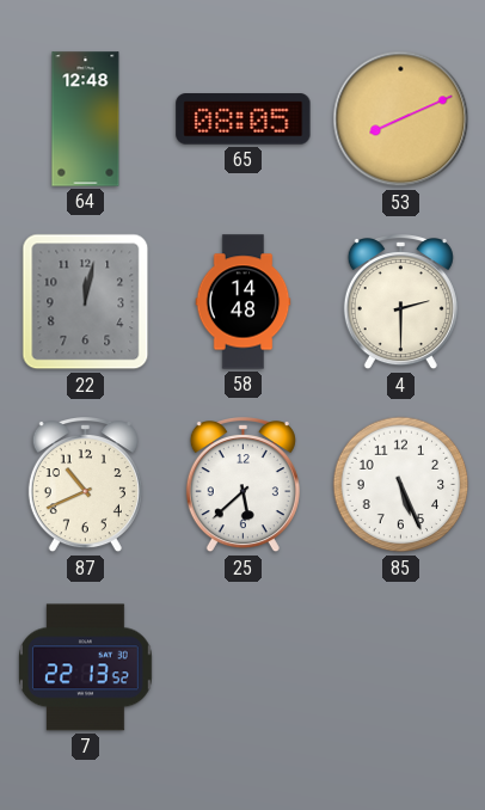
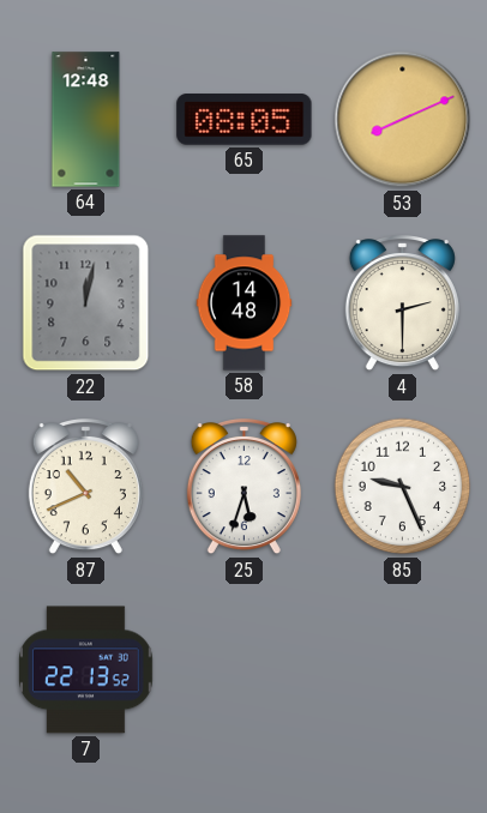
25: 5:38 -> 5:33 (243, 488)
85: 5:26 -> 9:26 (403, 487)
